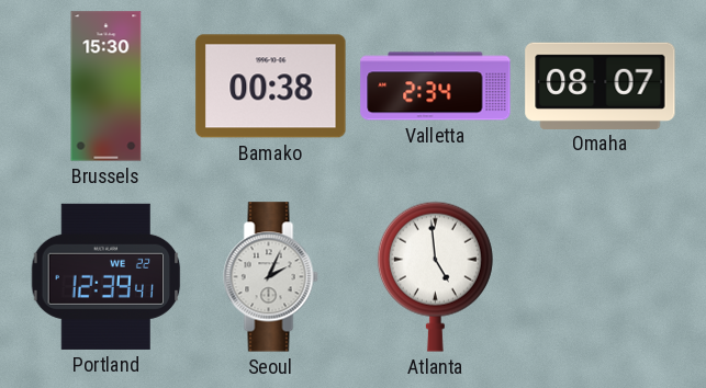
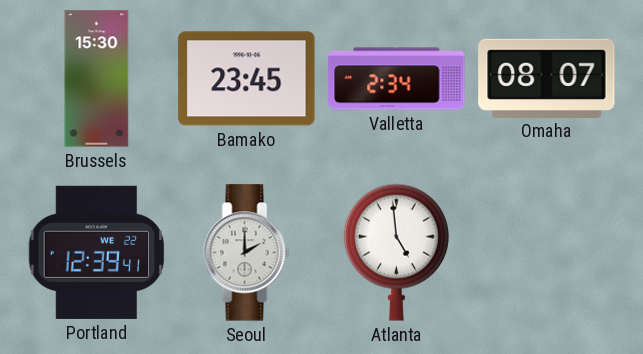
Bamako: 00:38 -> 23:45 (247, 79)
Seoul: 2:04 -> 2:00 (247, 253)
